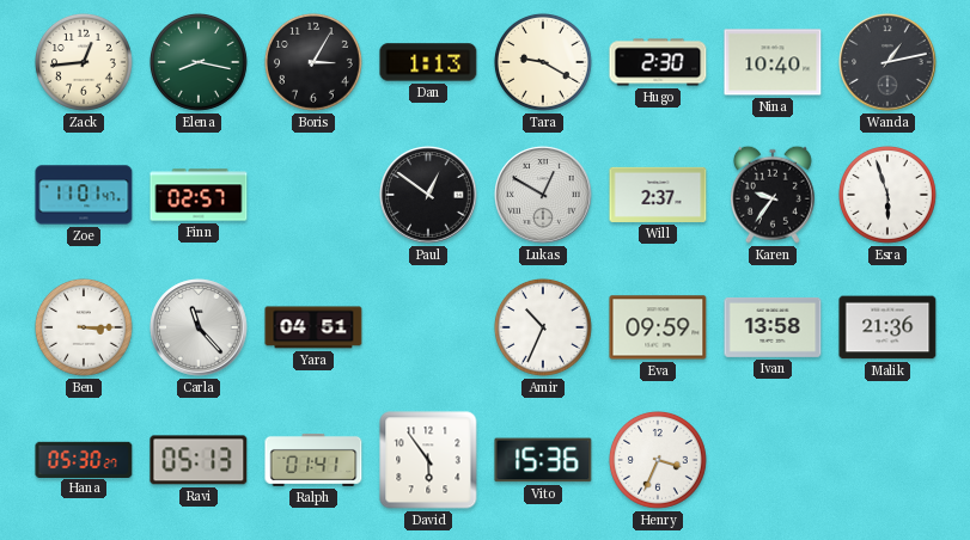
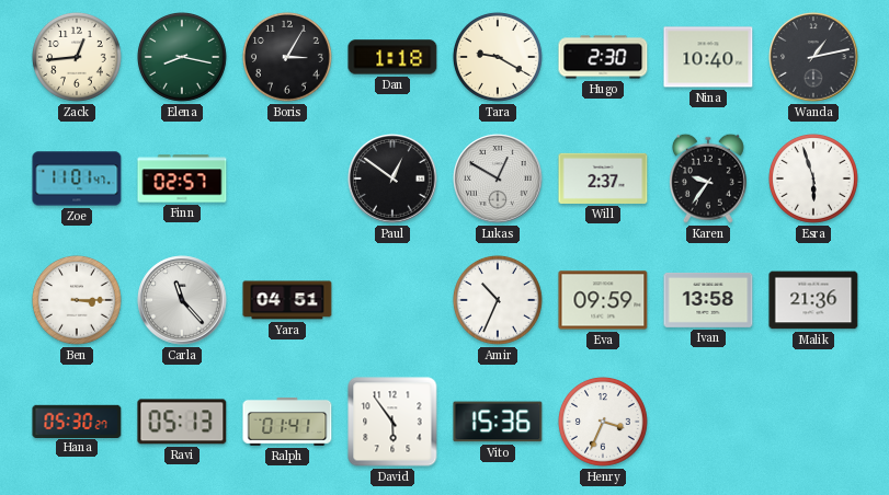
Dan: 1:13 -> 1:18 (392, 57)
